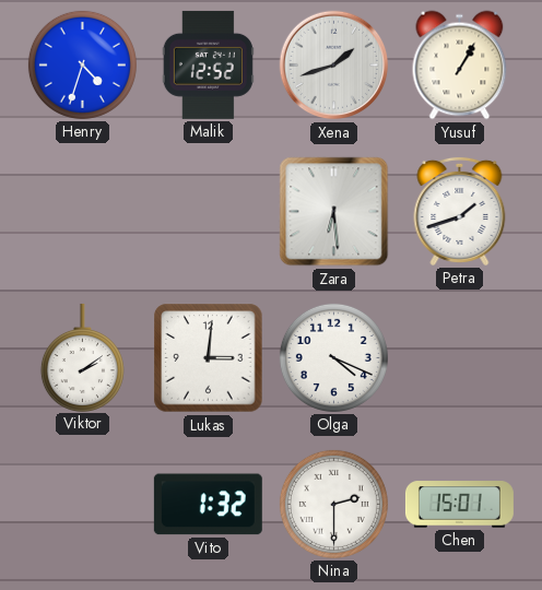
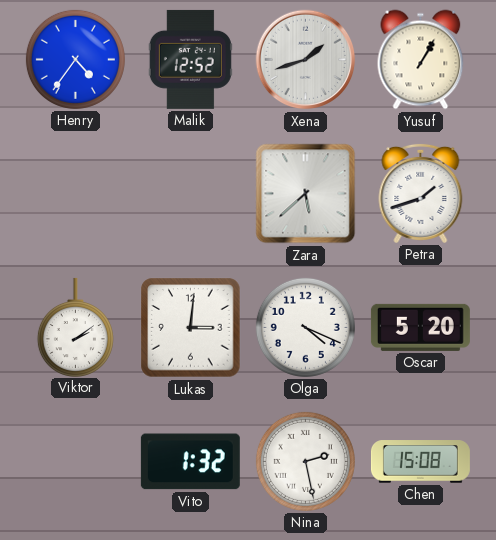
Henry: 4:33 -> 4:36 (75, 59)
Zara: 6:29 -> 5:38 (306, 194)
Oscar: none -> 5:20 (420, 327)
Nina: 2:30 -> 2:28 (305, 461)
Chen: 15:01 -> 15:08 (420, 462)
